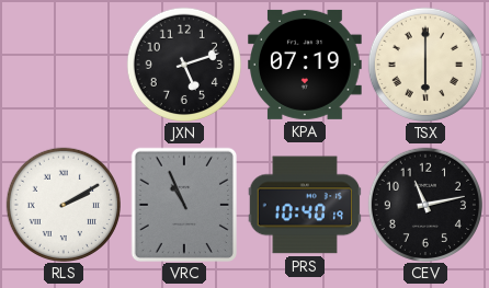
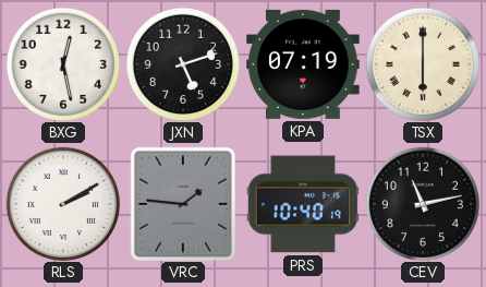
BXG: none -> 12:28 (62, 63)
VRC: 10:56 -> 1:46 (182, 203)
